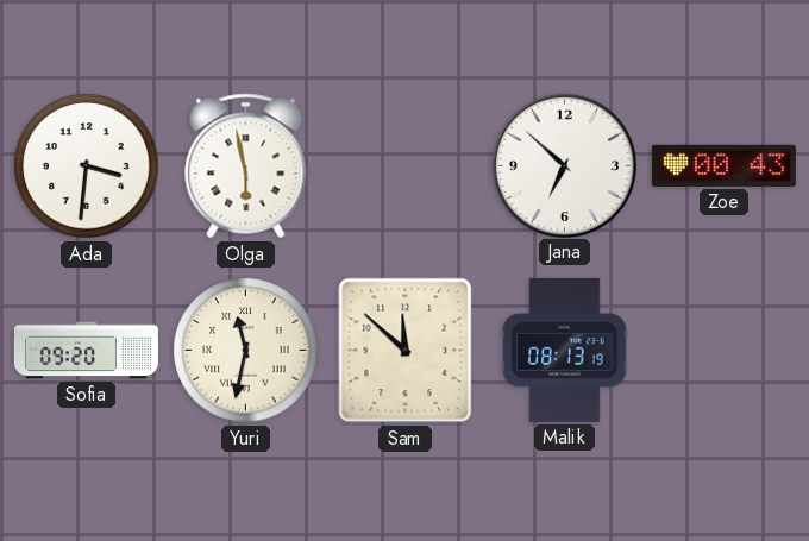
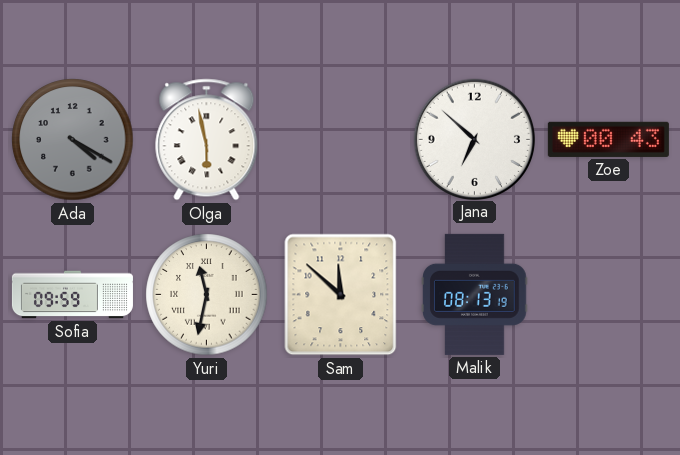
Ada: 3:31 -> 4:20 (73, 140)
Ada dial: white -> grey (73, 140)
Sofia: 09:20 -> 09:59 (72, 295)
